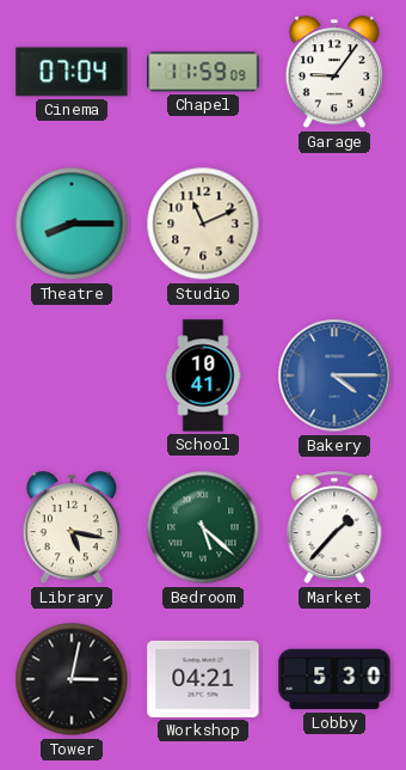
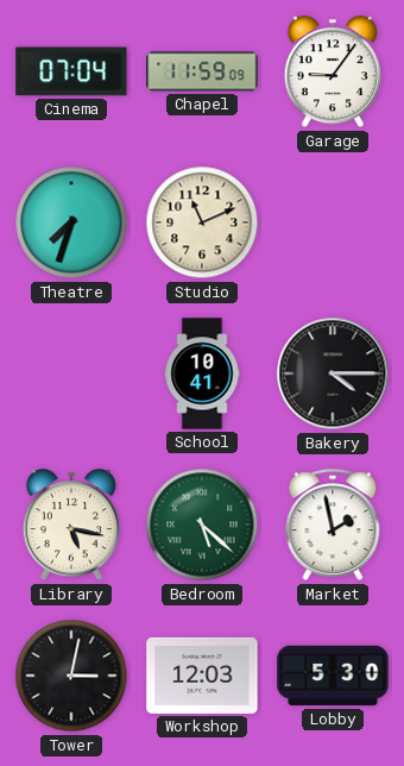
Theatre: 8:15 -> 7:33 (71, 222)
Bakery dial: blue -> black (333, 373)
Market: 1:37 -> 1:58 (333, 526)
Workshop: 04:21 -> 12:03 (202, 676)
